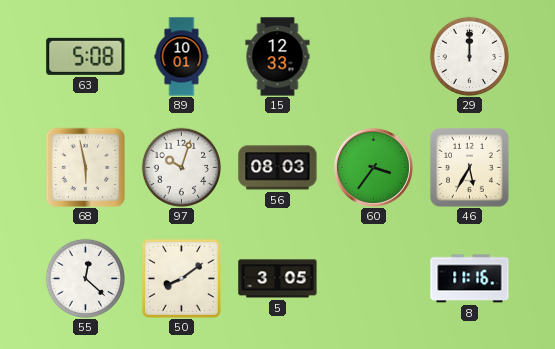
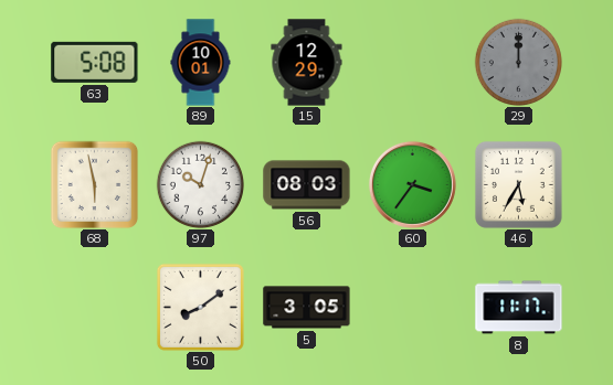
15: 12:33 -> 12:29 (307, 63)
29 dial: white -> grey (518, 62)
55: 12:22 -> none (85, 278)
8: 11:16 -> 11:17 (519, 308)
